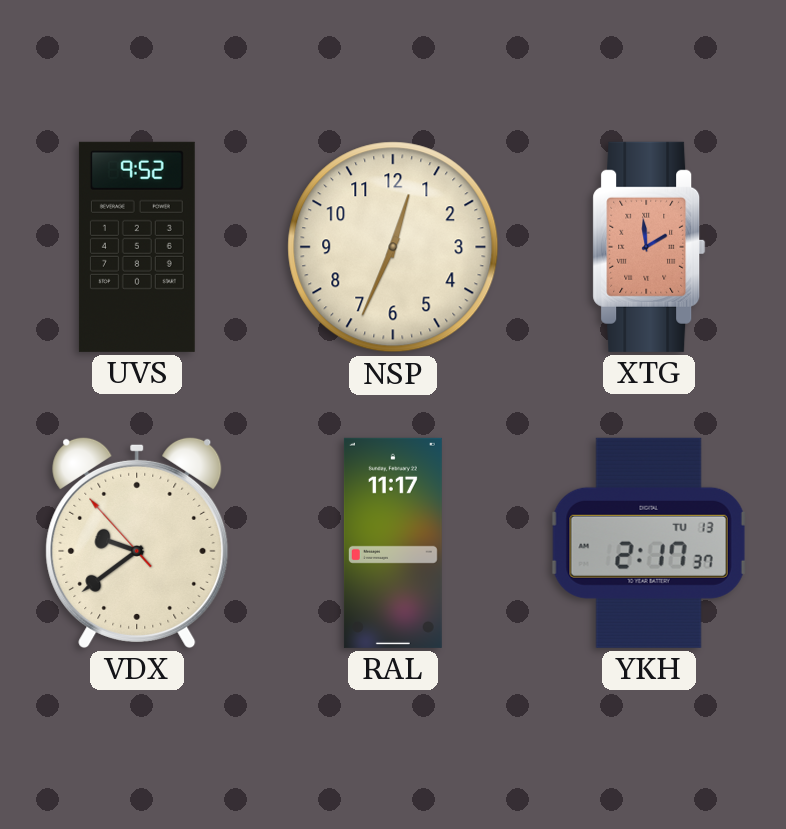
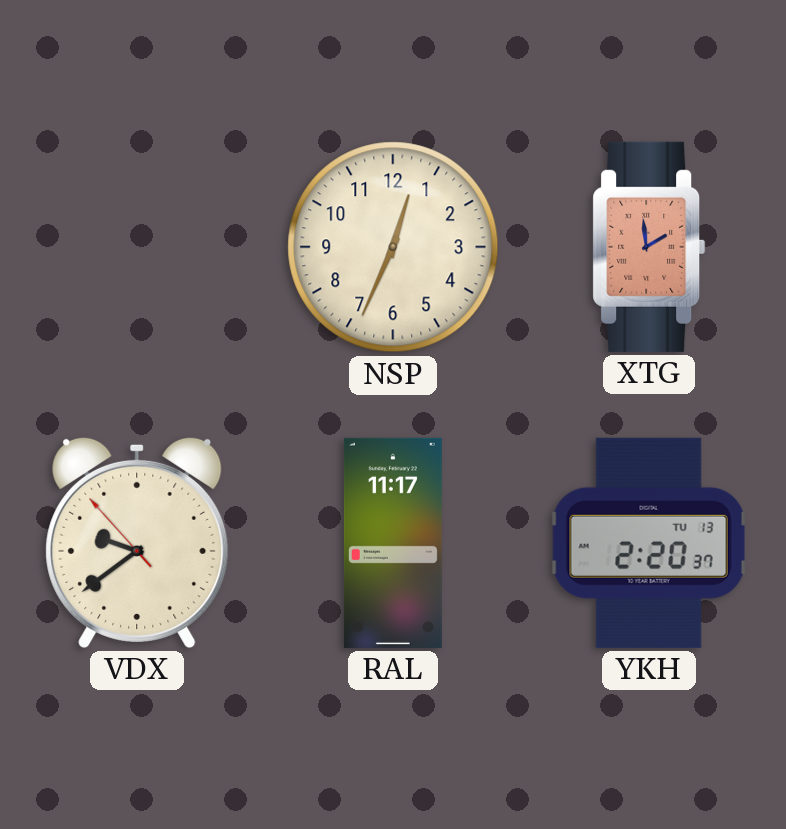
UVS: 9:52 -> none (137, 247)
YKH: 2:17 -> 2:20 (649, 543)
